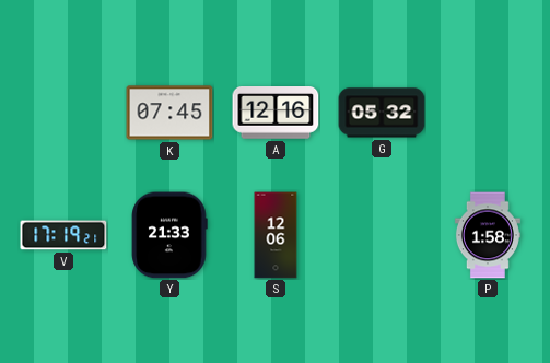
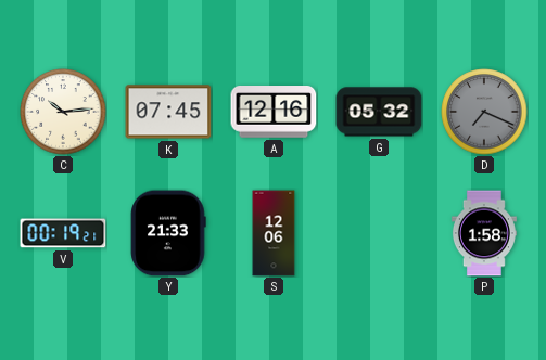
C: none -> 10:14 (63, 112)
D: none -> 7:19 (484, 112)
V: 17:19 -> 00:19 (63, 233)
